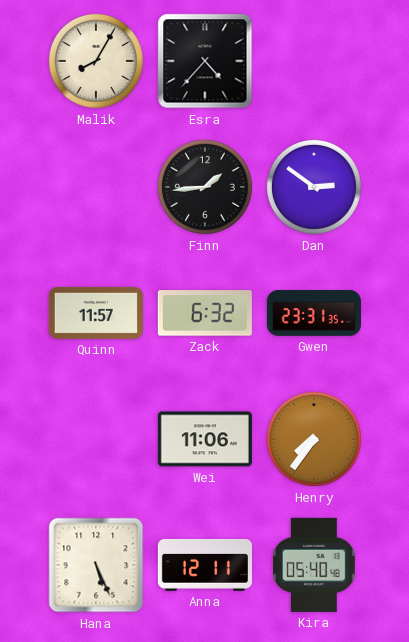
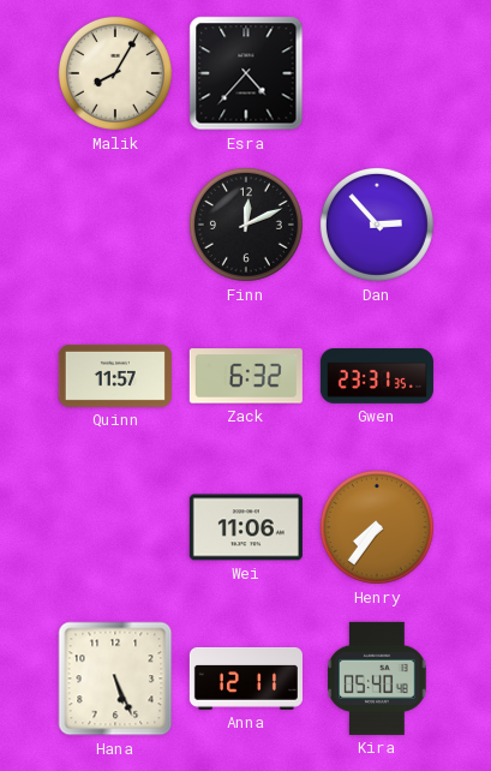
Finn: 1:44 -> 12:11 (246, 225)
Dan: 2:51 -> 2:53 (377, 225)
